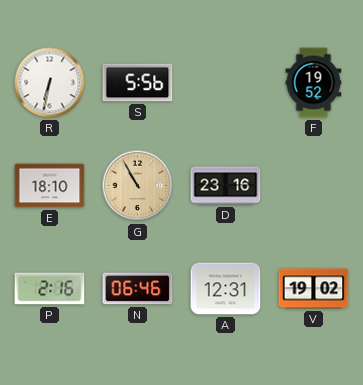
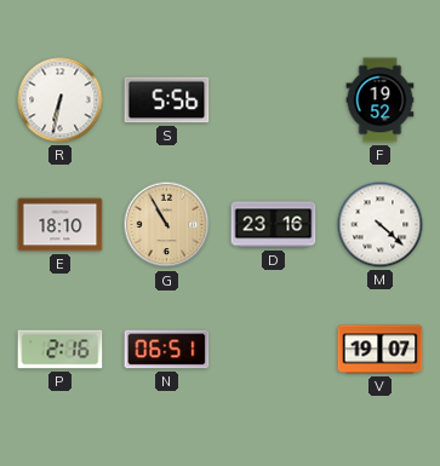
M: none -> 4:22 (381, 225)
N: 06:46 -> 06:51 (167, 350)
A: 12:31 -> none (226, 289)
V: 19:02 -> 19:07 (381, 350)
